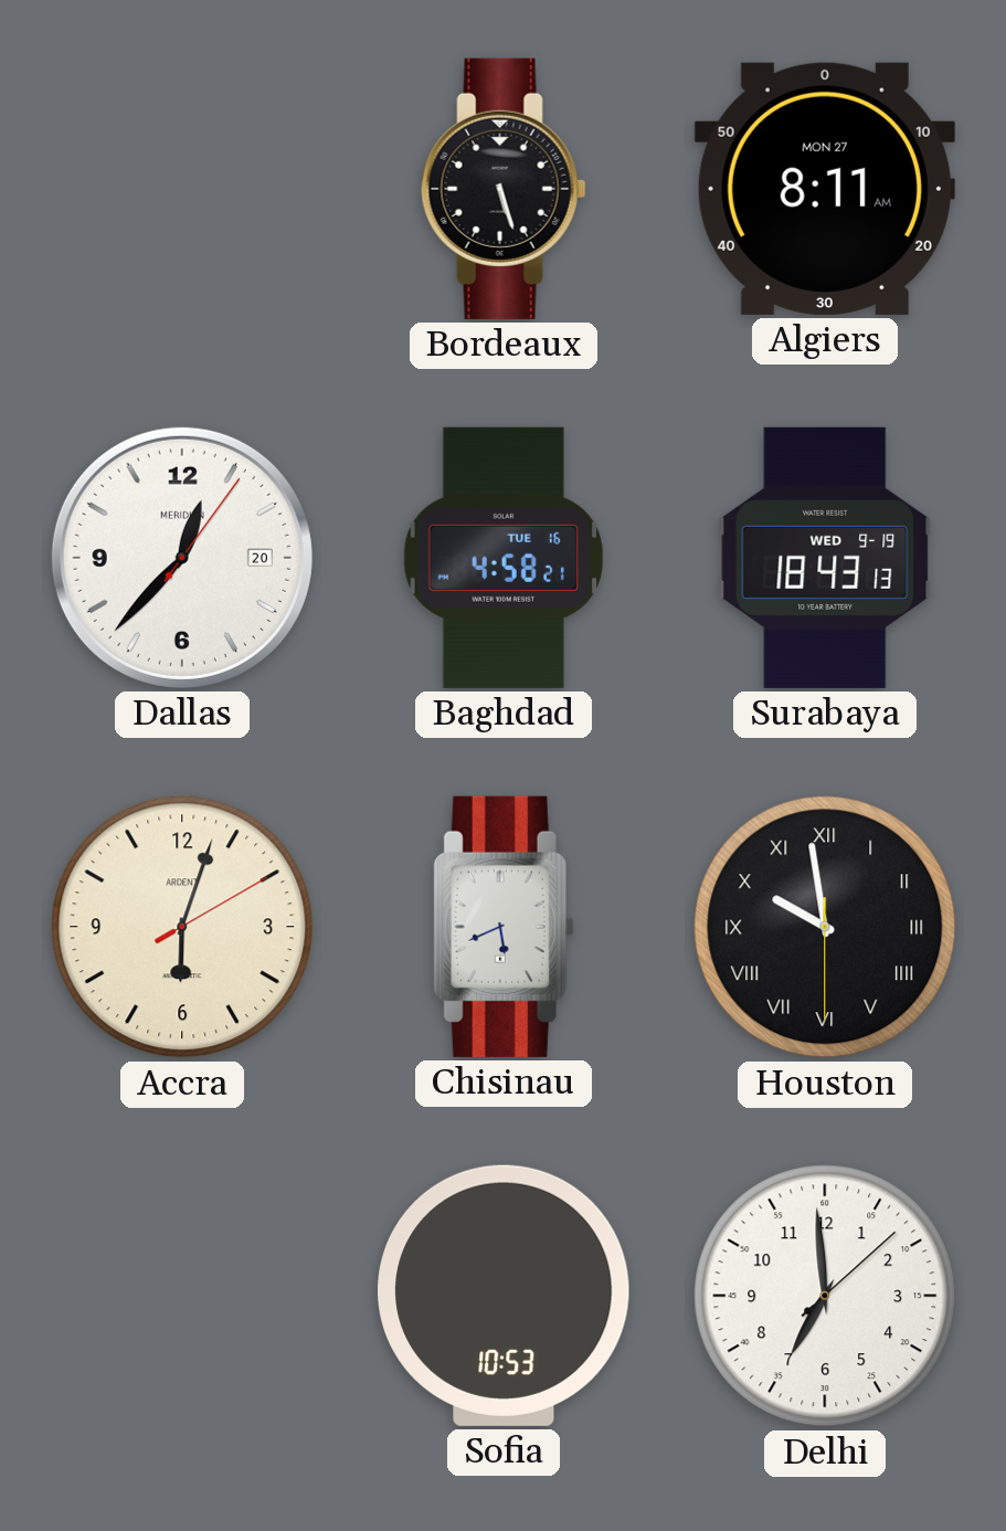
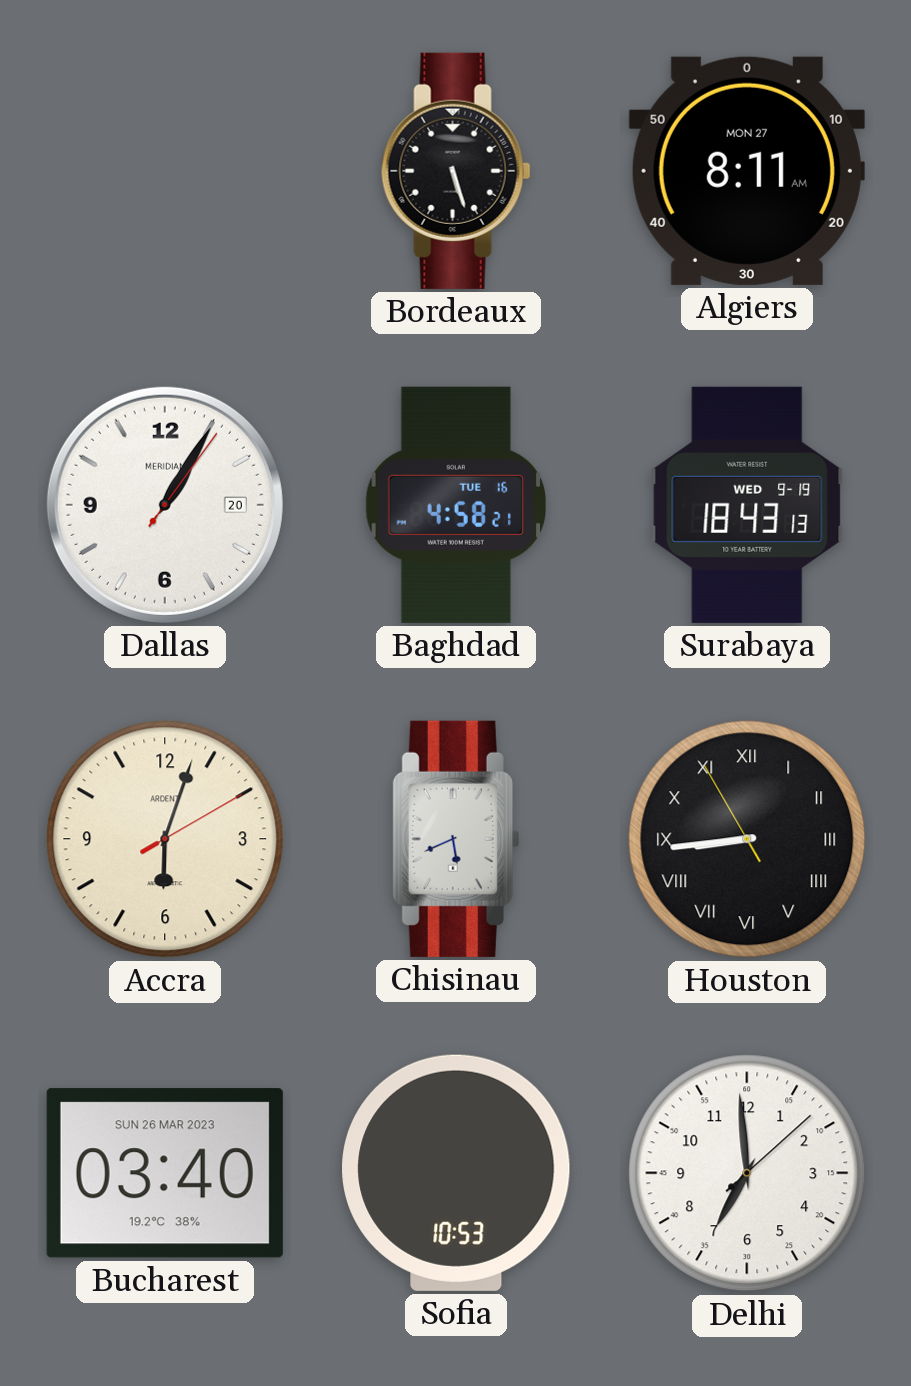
Dallas: 12:37 -> 1:05 (165, 505)
Houston: 9:58 -> 8:43 (747, 839)
Bucharest: none -> 03:40 (165, 1173)
